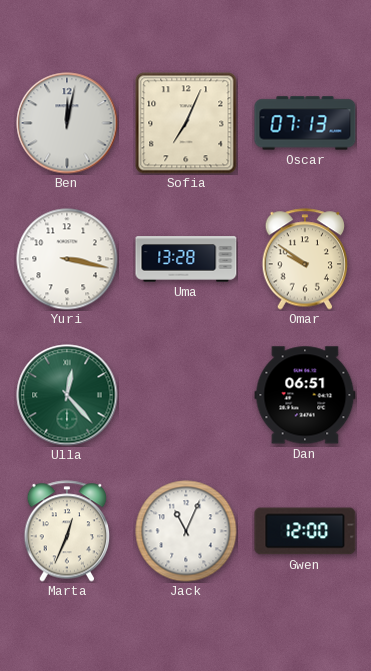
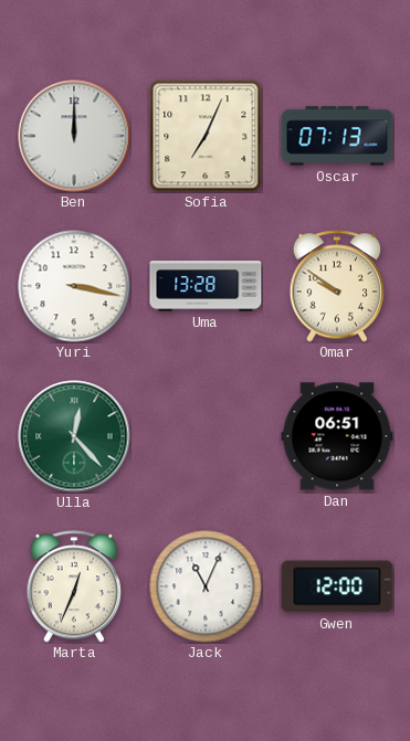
Ben: 12:02 -> 12:00 (74, 136)
